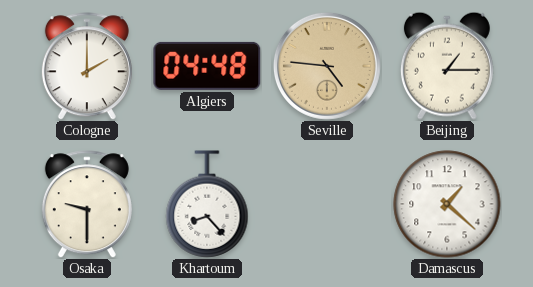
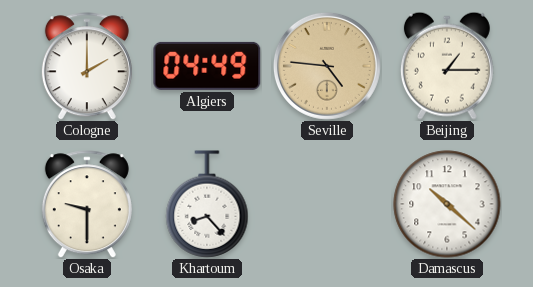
Algiers: 04:48 -> 04:49 (207, 66)
Damascus: 1:22 -> 10:22 (447, 204)
